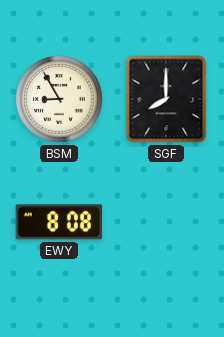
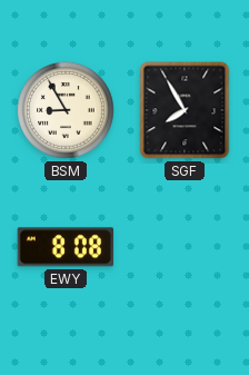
SGF: 8:00 -> 7:55 (185, 110)
